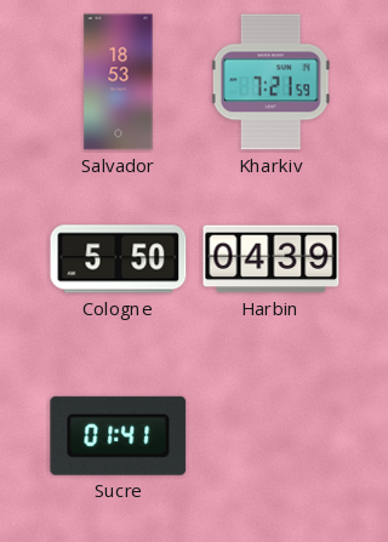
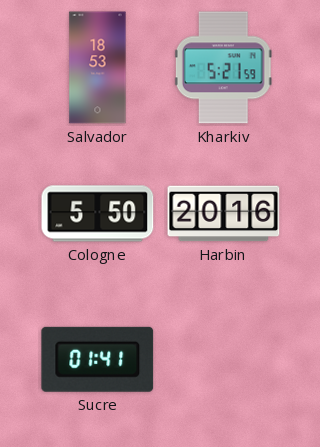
Kharkiv: 7:21 -> 5:21 (223, 68)
Harbin: 04:39 -> 20:16 (224, 214)
